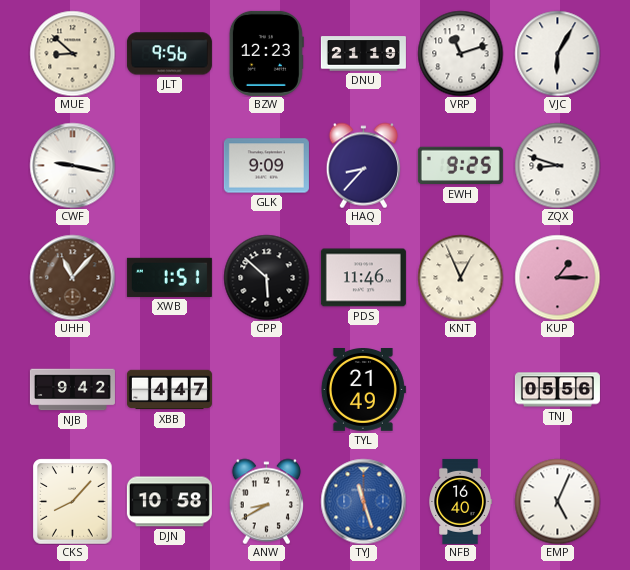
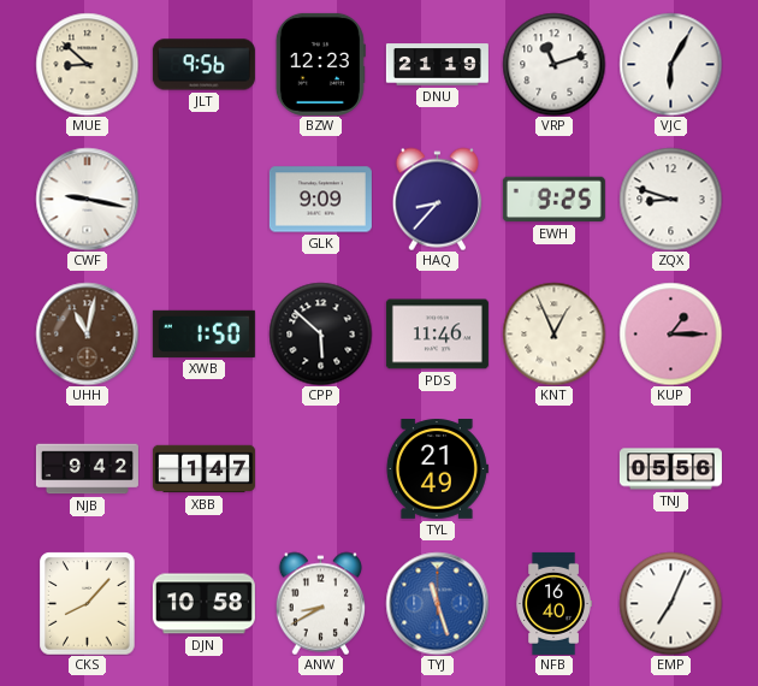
UHH: 11:07 -> 11:02 (87, 333)
XWB: 1:51 -> 1:50 (203, 333)
XBB: 4:47 -> 1:47 (203, 469)
EMP: 5:04 -> 7:04 (670, 603)
